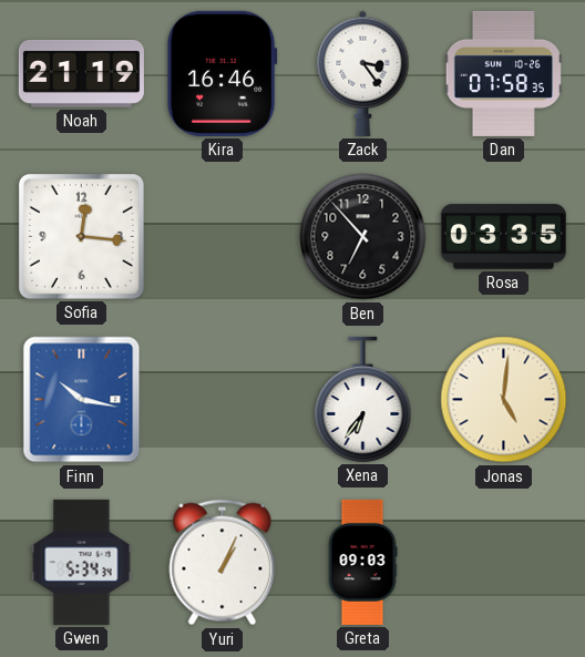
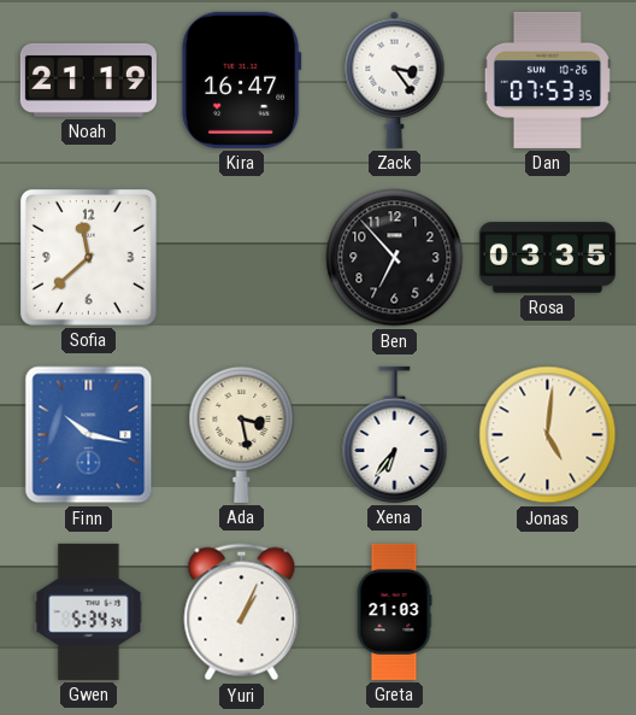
Kira: 16:46 -> 16:47 (241, 80)
Dan: 07:58 -> 07:53 (547, 80)
Sofia: 12:16 -> 11:38 (88, 257)
Ada: none -> 3:28 (242, 434)
Greta: 09:03 -> 21:03 (394, 611)
